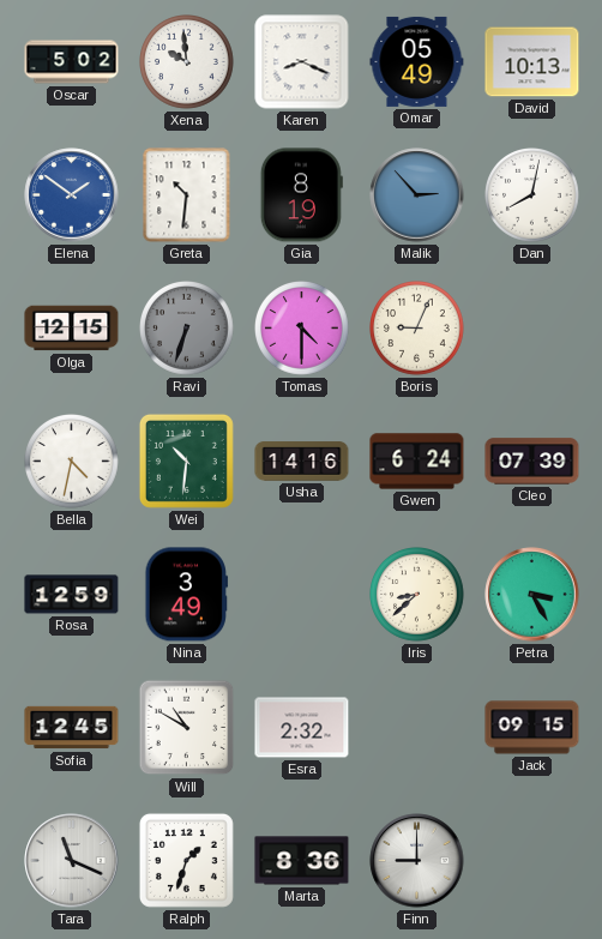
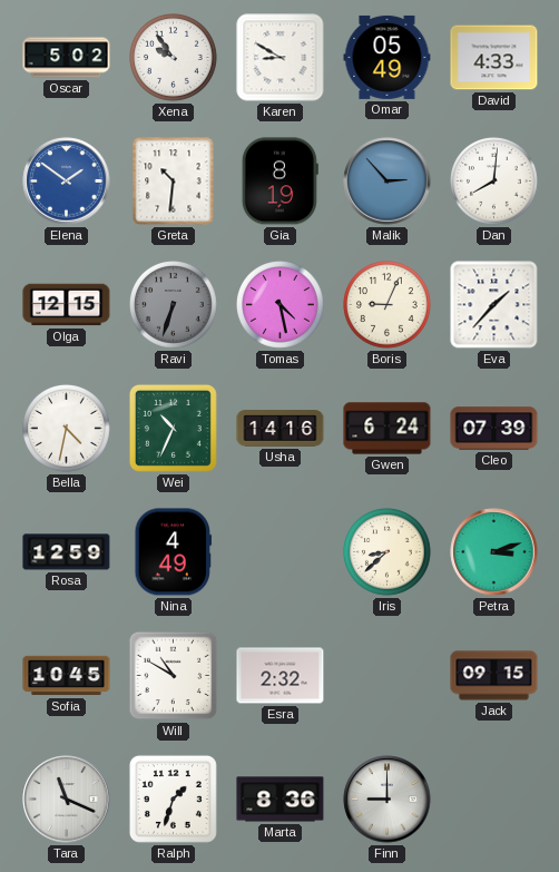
Xena: 9:59 -> 9:54 (174, 58)
Karen: 8:19 -> 8:50 (281, 58)
David: 10:13 -> 4:33 (494, 58)
Dan: 8:02 -> 8:01 (494, 182)
Tomas: 4:30 -> 4:28 (281, 305)
Eva: none -> 1:37 (494, 305)
Wei: 10:31 -> 10:34 (173, 428)
Nina: 3:49 -> 4:49 (174, 552)
Petra: 3:25 -> 3:12 (494, 552)
Sofia: 12:45 -> 10:45 (67, 676)
